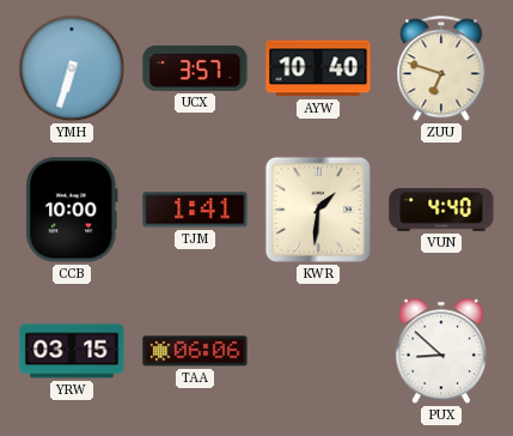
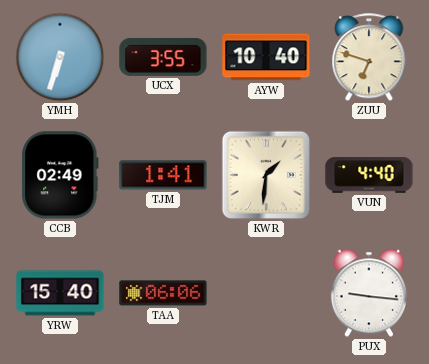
UCX: 3:57 -> 3:55 (163, 57)
CCB: 10:00 -> 02:49 (60, 175)
YRW: 03:15 -> 15:40 (60, 293)
PUX: 8:52 -> 9:16 (369, 293)
